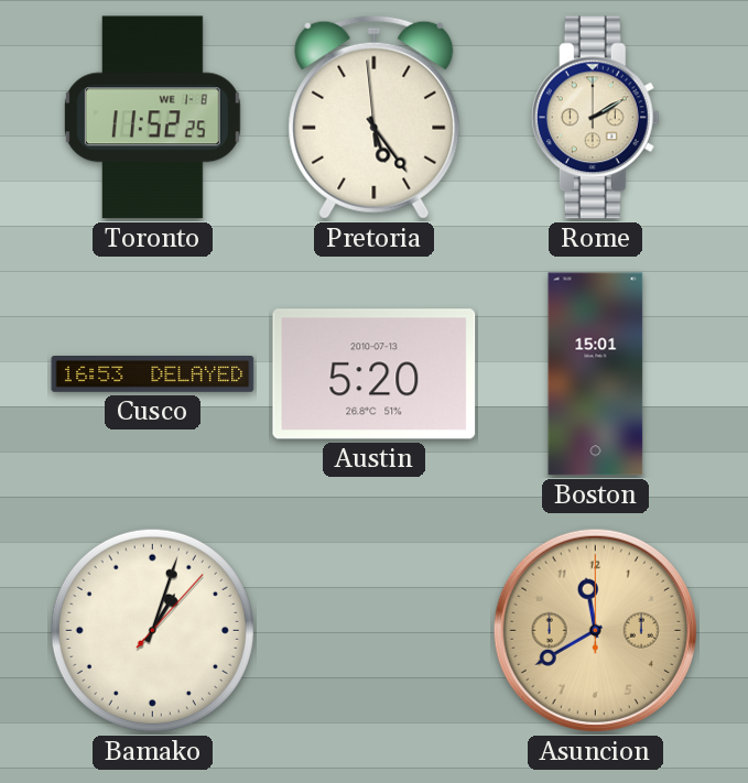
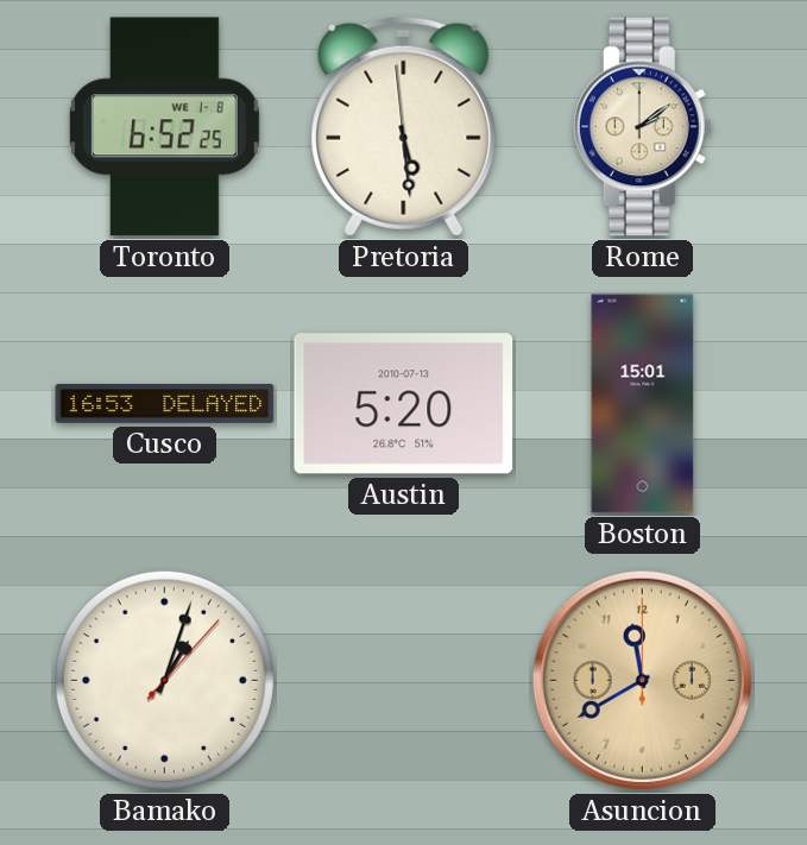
Toronto: 11:52 -> 6:52 (164, 127)
Pretoria: 5:23 -> 5:28 (404, 126)
Rome: 2:10 -> 2:09 (642, 127)
